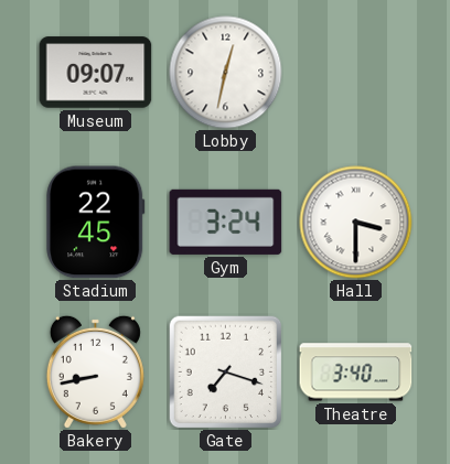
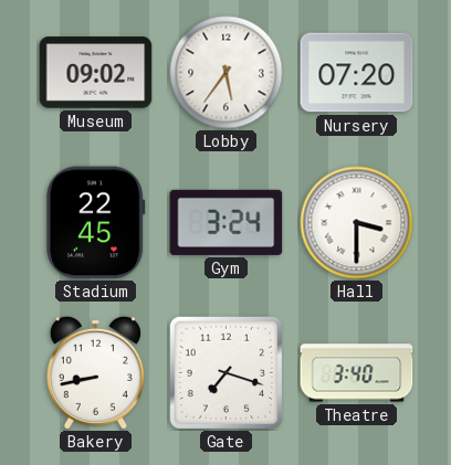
Museum: 09:07 -> 09:02 (96, 73)
Lobby: 12:32 -> 5:36 (227, 73)
Nursery: none -> 07:20 (357, 73)
